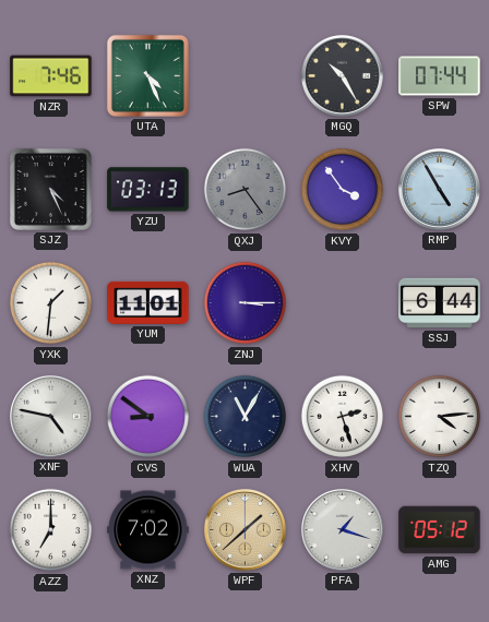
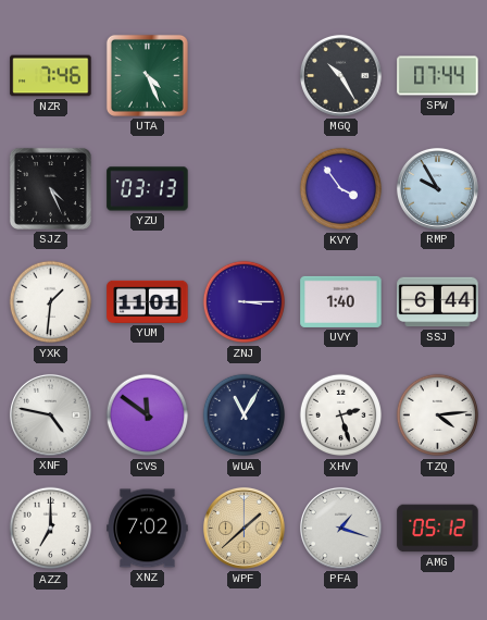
QXJ: 8:24 -> none (246, 190)
RMP: 4:55 -> 9:55 (437, 188)
UVY: none -> 1:40 (341, 301)
CVS: 8:51 -> 11:51 (148, 416)
